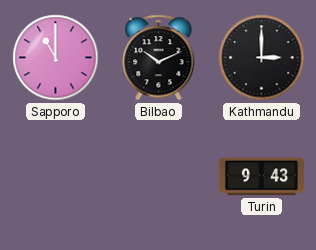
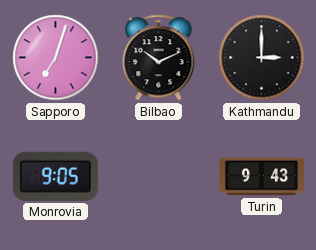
Sapporo: 11:00 -> 7:03 (56, 58)
Monrovia: none -> 9:05 (55, 176)
